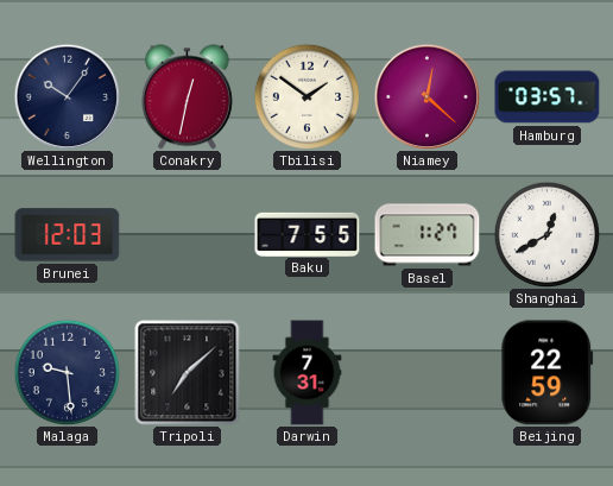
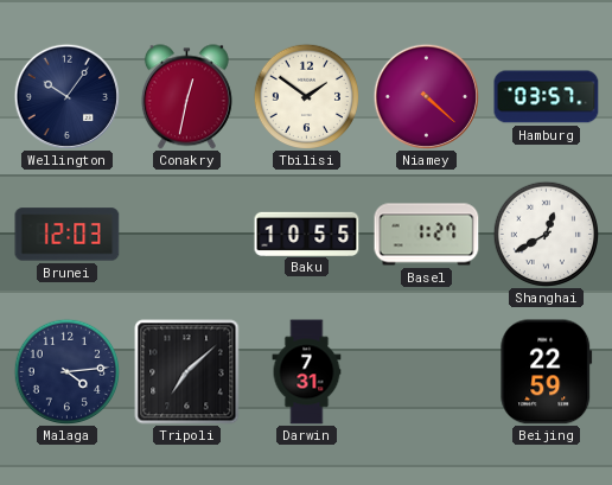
Niamey: 12:22 -> 4:22 (426, 96)
Baku: 7:55 -> 10:55 (307, 234)
Malaga: 9:29 -> 4:14 (66, 371)
